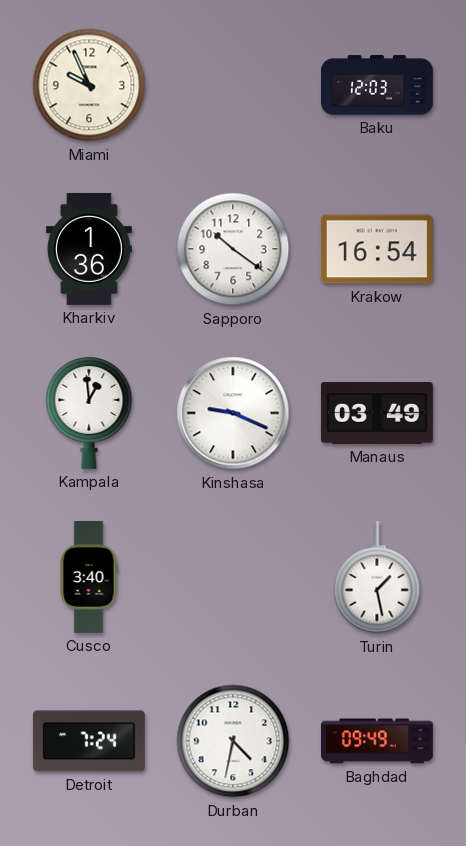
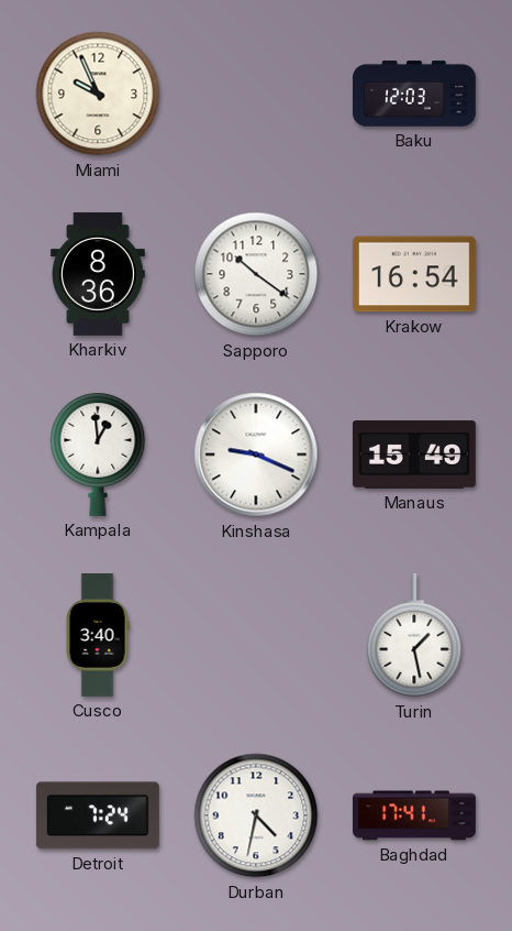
Kharkiv: 1:36 -> 8:36 (98, 274)
Manaus: 03:49 -> 15:49 (414, 454)
Baghdad: 09:49 -> 17:41 (415, 815)
